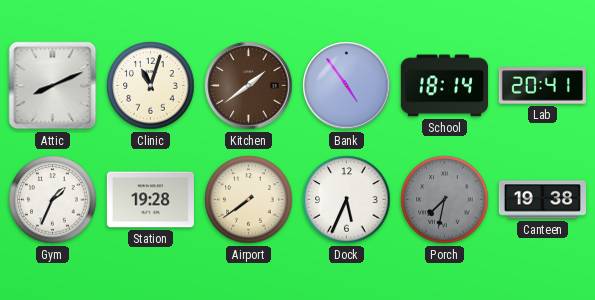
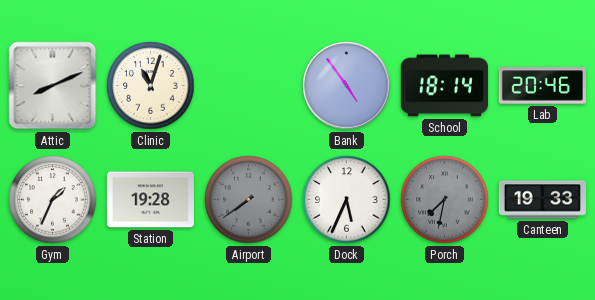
Kitchen: 1:39 -> none (249, 86)
Lab: 20:41 -> 20:46 (542, 86)
Airport dial: cream -> grey (249, 200)
Canteen: 19:38 -> 19:33 (542, 200)
